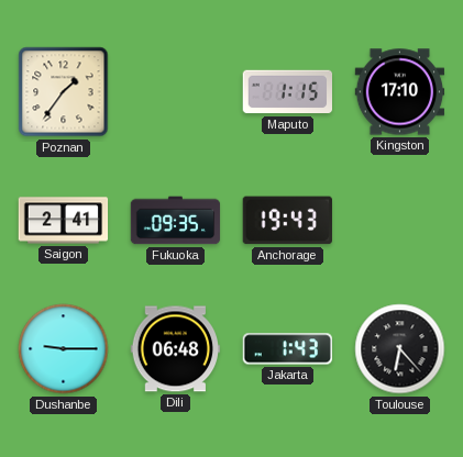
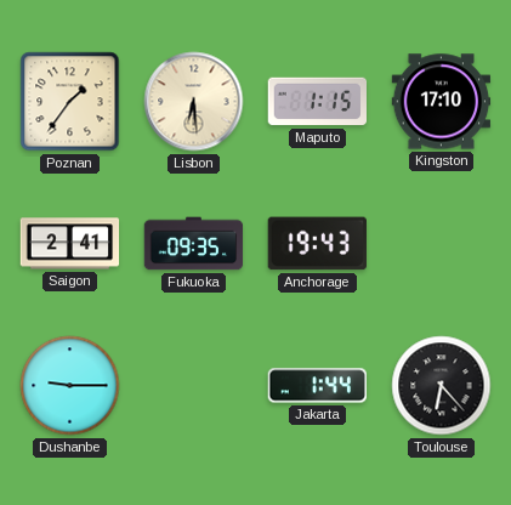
Lisbon: none -> 6:29 (194, 102)
Dili: 06:48 -> none (176, 349)
Jakarta: 1:43 -> 1:44 (317, 386)
